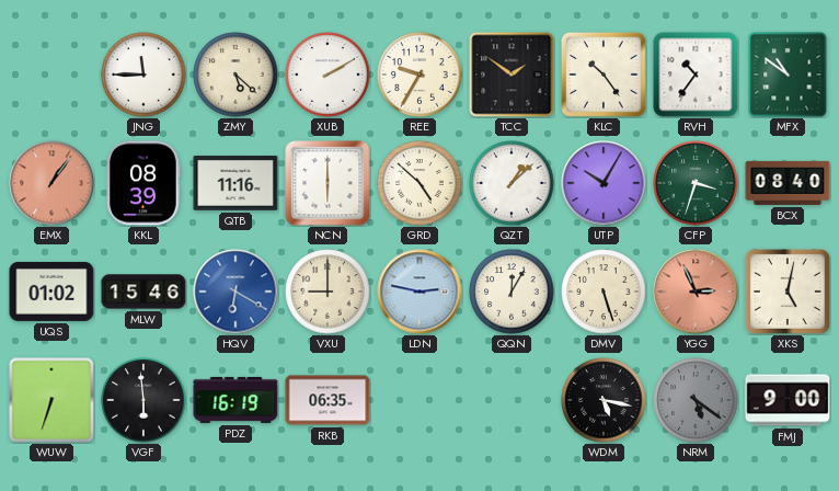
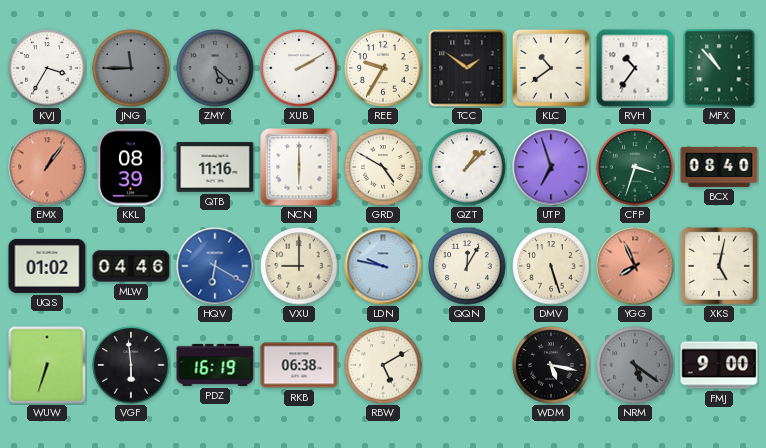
KVJ: none -> 3:35 (47, 68)
JNG dial: white -> grey (131, 68)
ZMY dial: cream -> grey (215, 68)
KLC: 10:24 -> 10:39 (551, 68)
MFX: 10:51 -> 10:53 (719, 68)
GRD: 4:52 -> 4:50 (383, 167)
UTP: 10:05 -> 6:57 (551, 167)
MLW: 15:46 -> 04:46 (131, 266)
LDN: 2:47 -> 9:47 (383, 266)
YGG: 2:56 -> 7:56 (635, 266)
RKB: 06:35 -> 06:38 (299, 365)
RBW: none -> 5:10 (383, 365)
